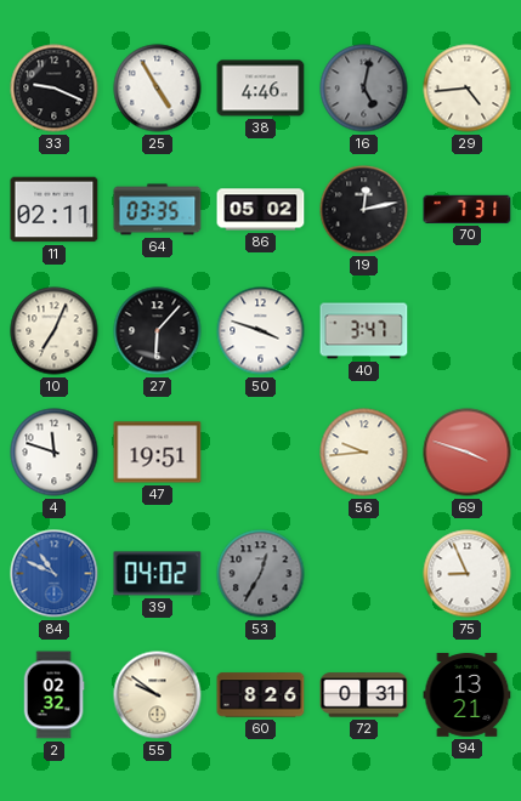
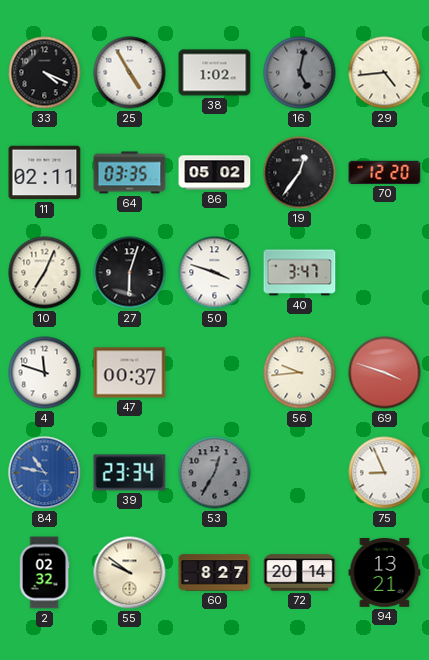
33: 9:19 -> 4:19 (45, 73)
38: 4:46 -> 1:02 (215, 73)
19: 12:13 -> 12:36 (300, 173)
70: 7:31 -> 12:20 (385, 172)
27: 6:07 -> 6:03 (130, 273)
47: 19:51 -> 00:37 (130, 373)
84: 10:49 -> 10:47 (45, 473)
39: 04:02 -> 23:34 (130, 473)
60: 8:26 -> 8:27 (215, 573)
72: 0:31 -> 20:14 (300, 573)
